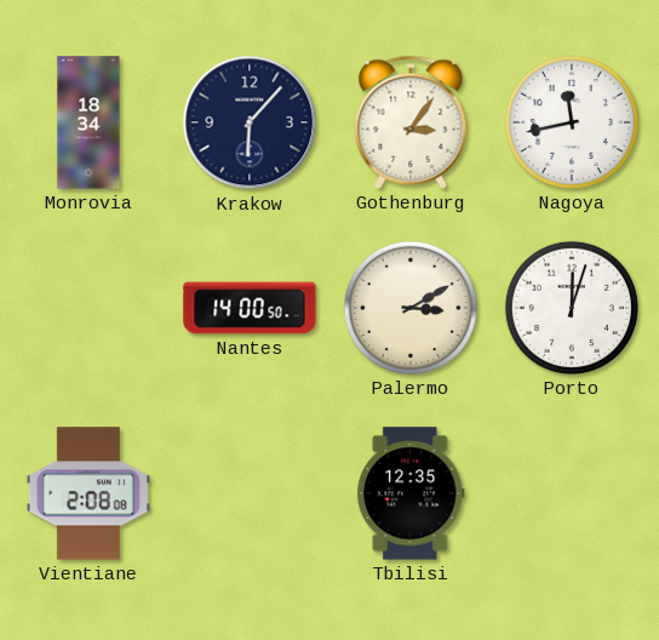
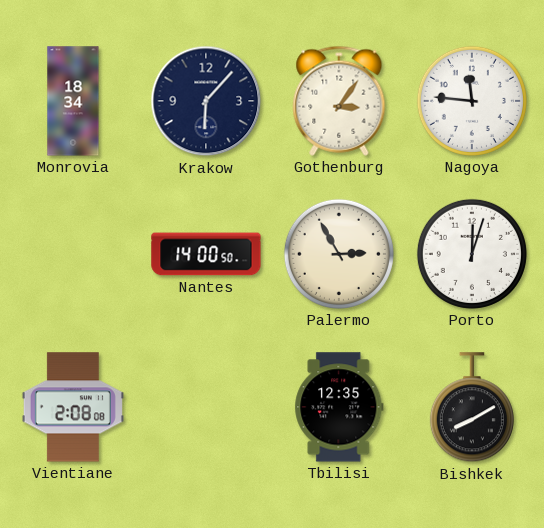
Nagoya: 11:43 -> 11:46 (472, 101)
Palermo: 3:10 -> 2:55 (339, 254)
Bishkek: none -> 8:10 (472, 408)
